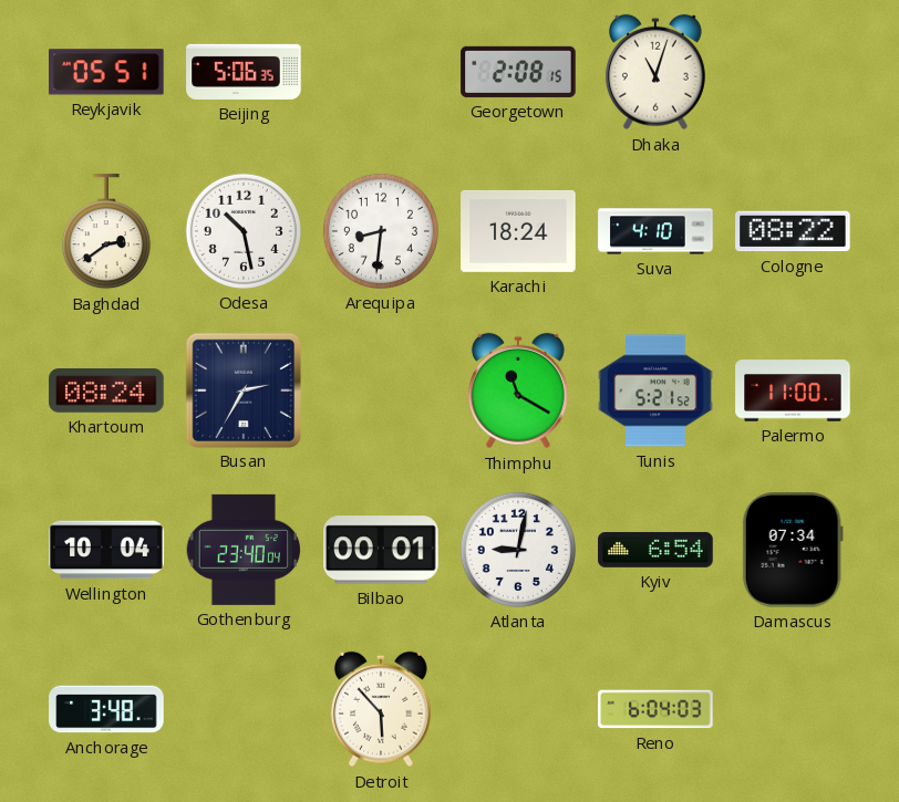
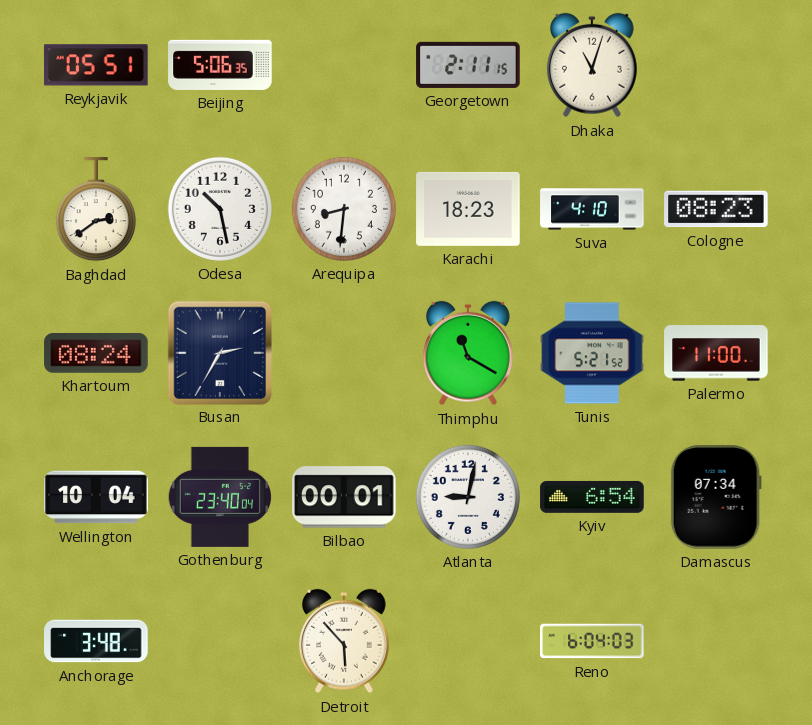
Georgetown: 2:08 -> 2:11 (468, 65)
Karachi: 18:24 -> 18:23 (468, 209)
Cologne: 08:22 -> 08:23 (716, 209)
